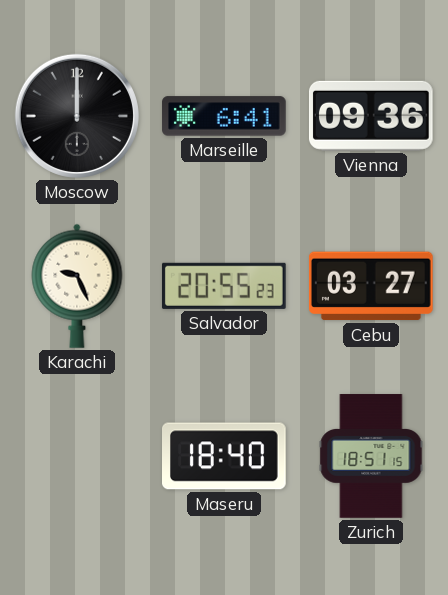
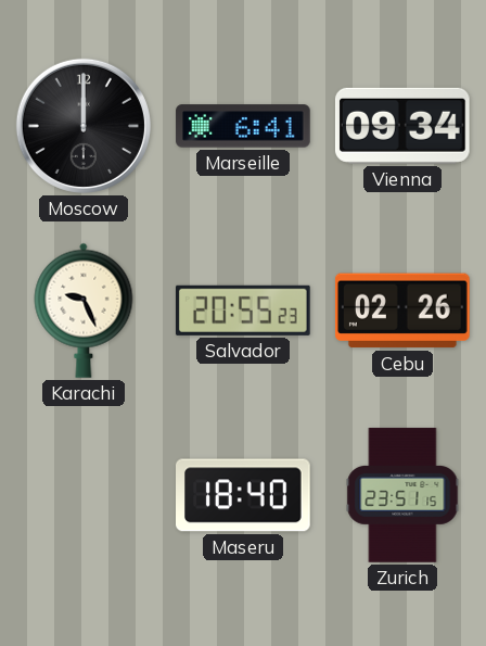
Vienna: 09:36 -> 09:34 (402, 126)
Cebu: 03:27 -> 02:26 (402, 311)
Zurich: 18:51 -> 23:51 (402, 495)
